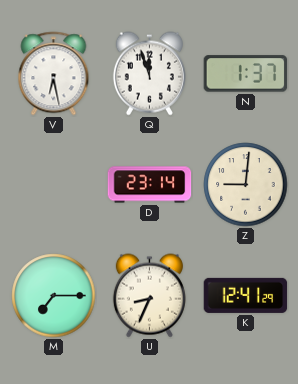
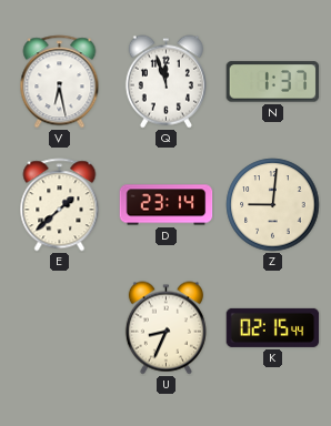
E: none -> 1:38 (60, 205)
M: 7:15 -> none (54, 296)
K: 12:41 -> 02:15 (273, 327)
